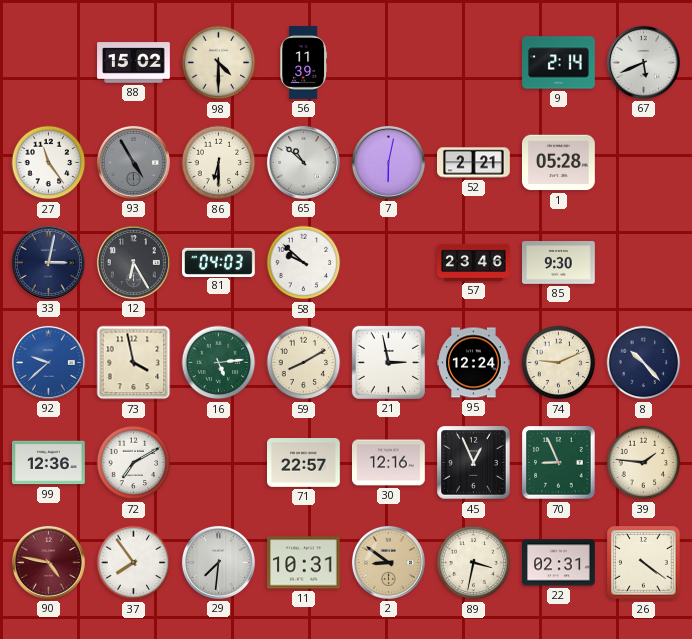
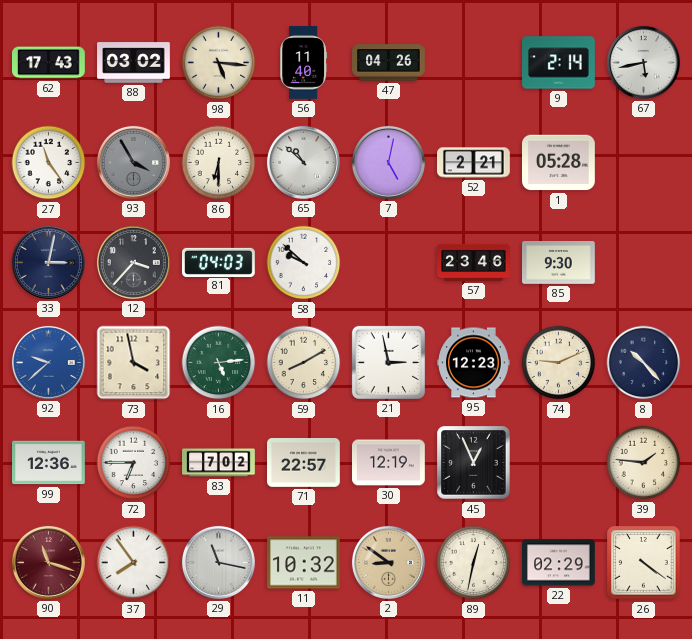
62: none -> 17:43 (49, 63)
88: 15:02 -> 03:02 (134, 63)
98: 4:30 -> 5:16 (219, 63)
56: 11:39 -> 11:40 (304, 63)
47: none -> 04:26 (389, 63)
67: 5:41 -> 5:43 (643, 62)
93: 4:55 -> 3:55 (133, 162)
7: 6:02 -> 5:02 (388, 162)
12: 6:25 -> 3:37 (133, 262)
95: 12:24 -> 12:23 (474, 363)
72: 7:10 -> 6:45 (134, 463)
83: none -> 7:02 (219, 463)
30: 12:16 -> 12:19 (389, 463)
70: 8:56 -> none (559, 463)
90: 4:47 -> 11:18 (48, 562)
29: 7:31 -> 11:17 (218, 562)
11: 10:31 -> 10:32 (304, 563)
89: 3:32 -> 12:32 (474, 563)
22: 02:31 -> 02:29 (559, 563)
